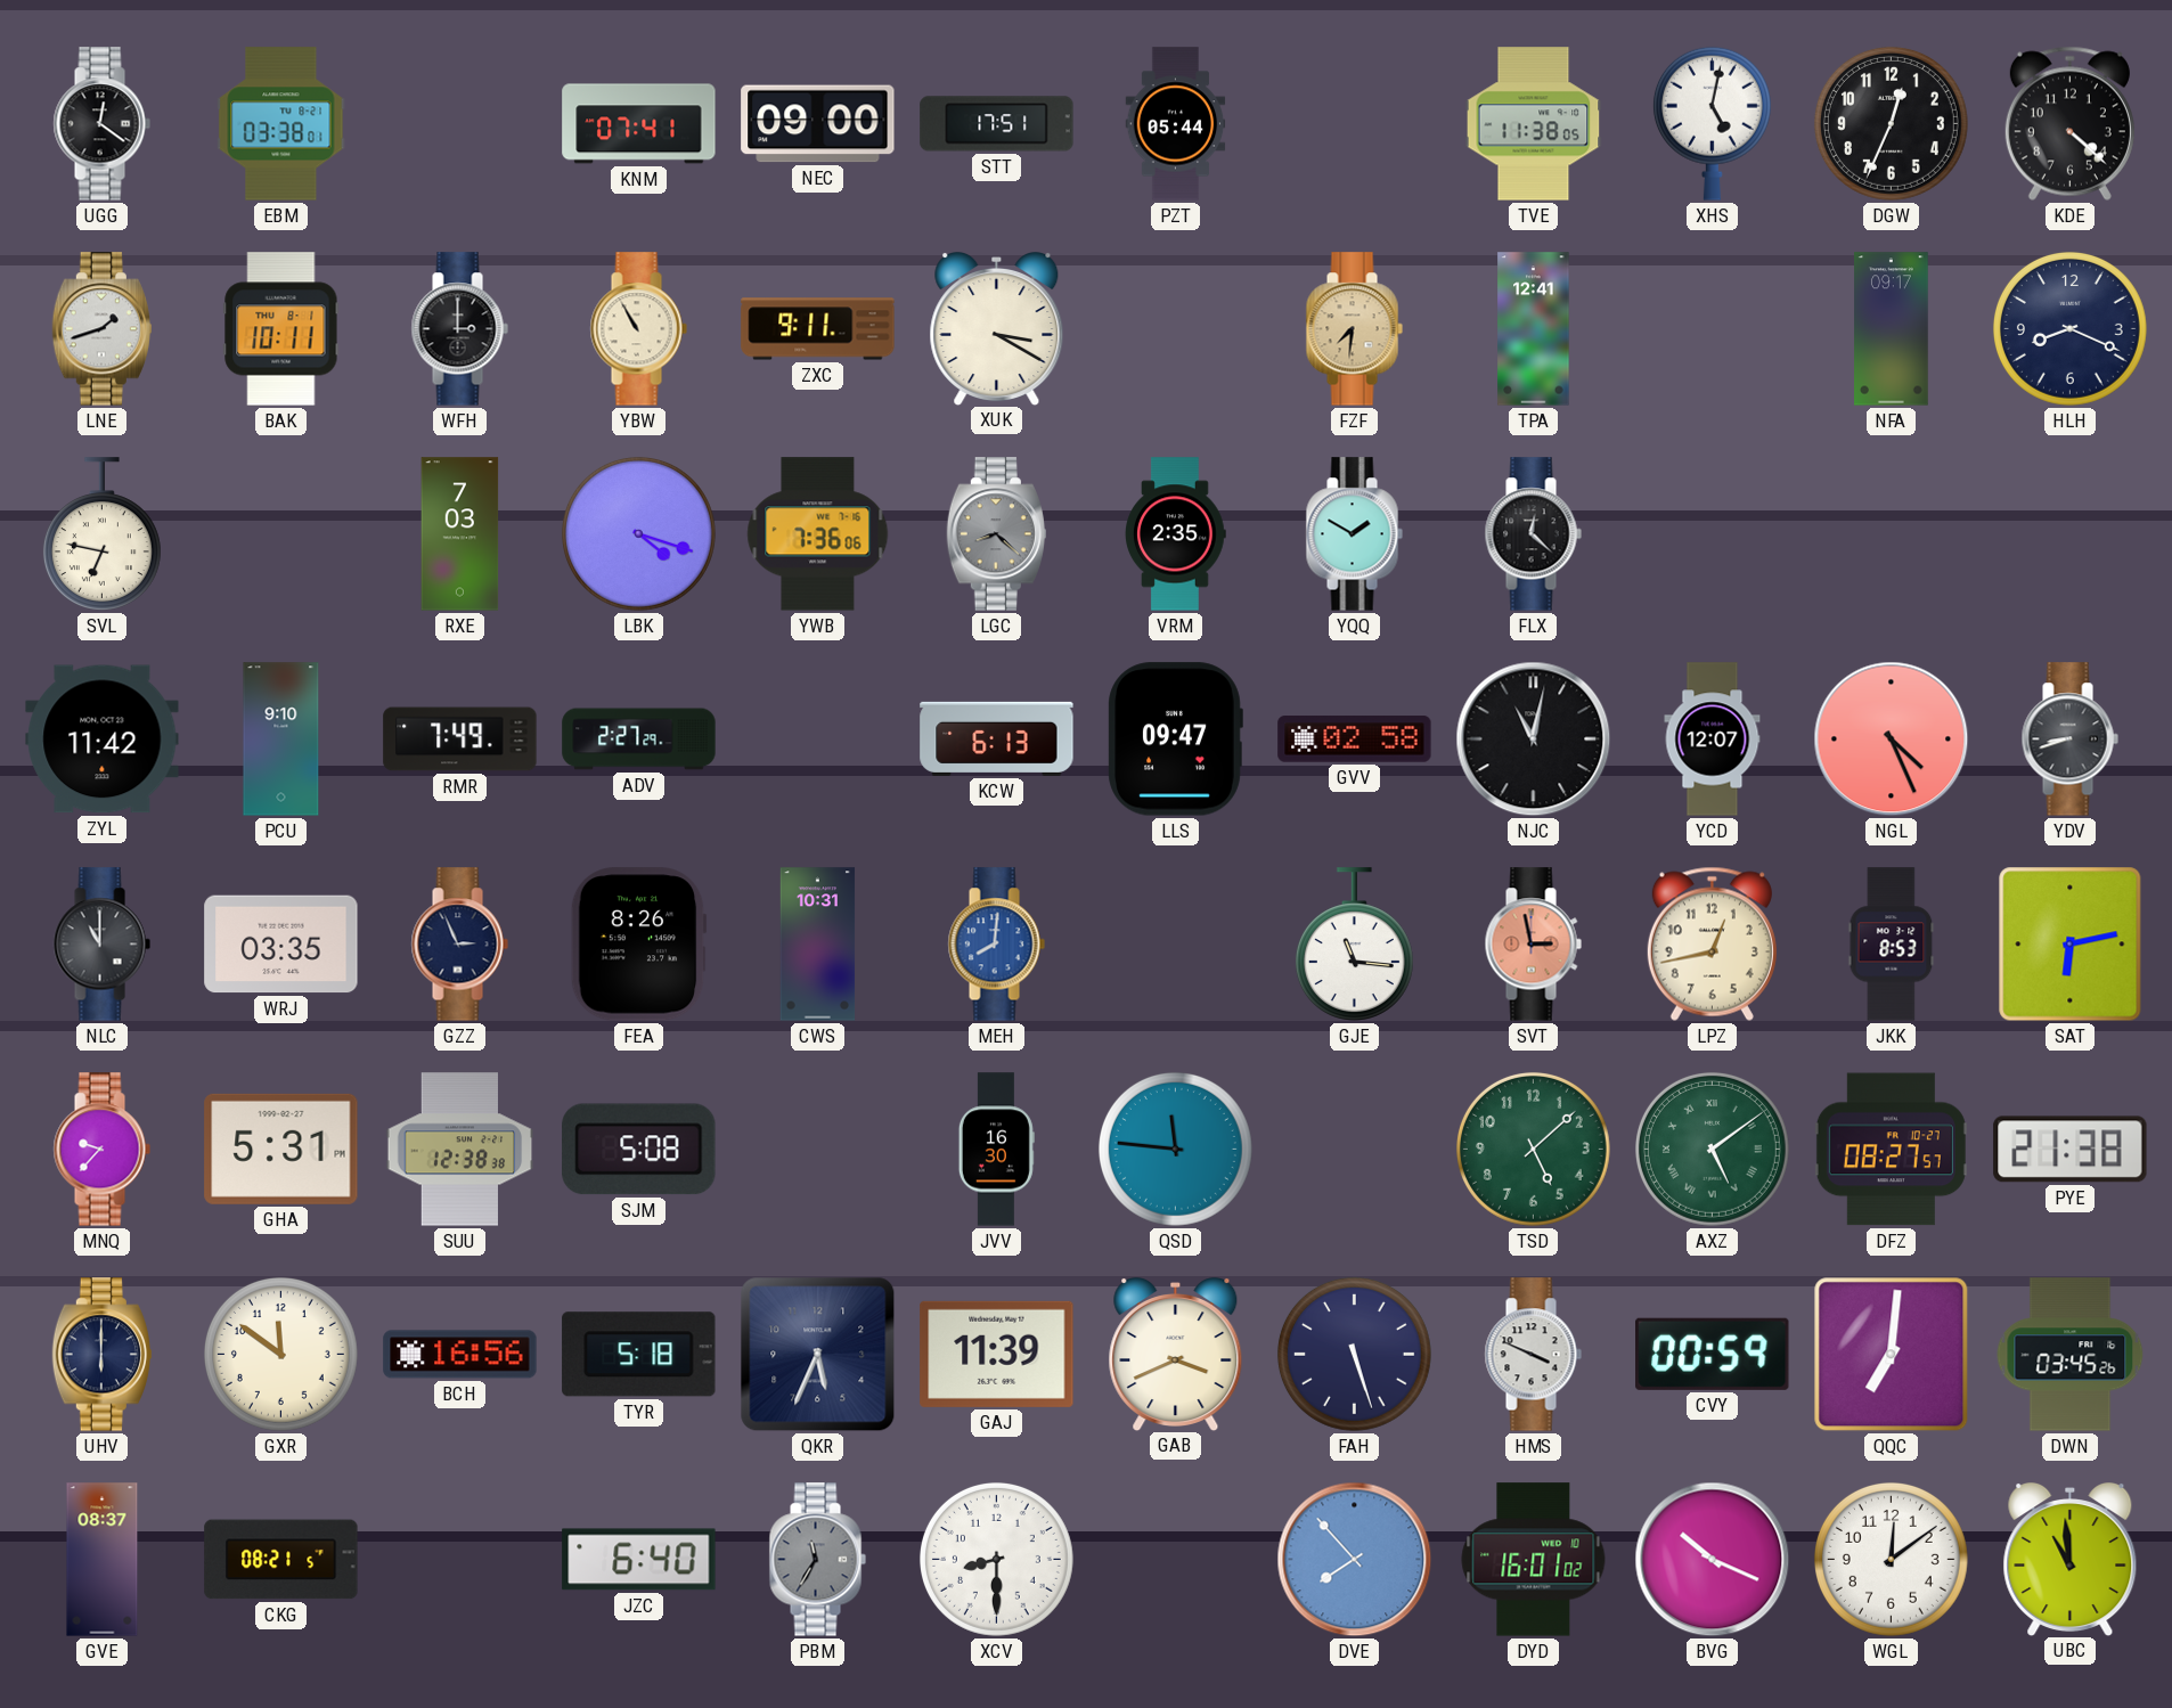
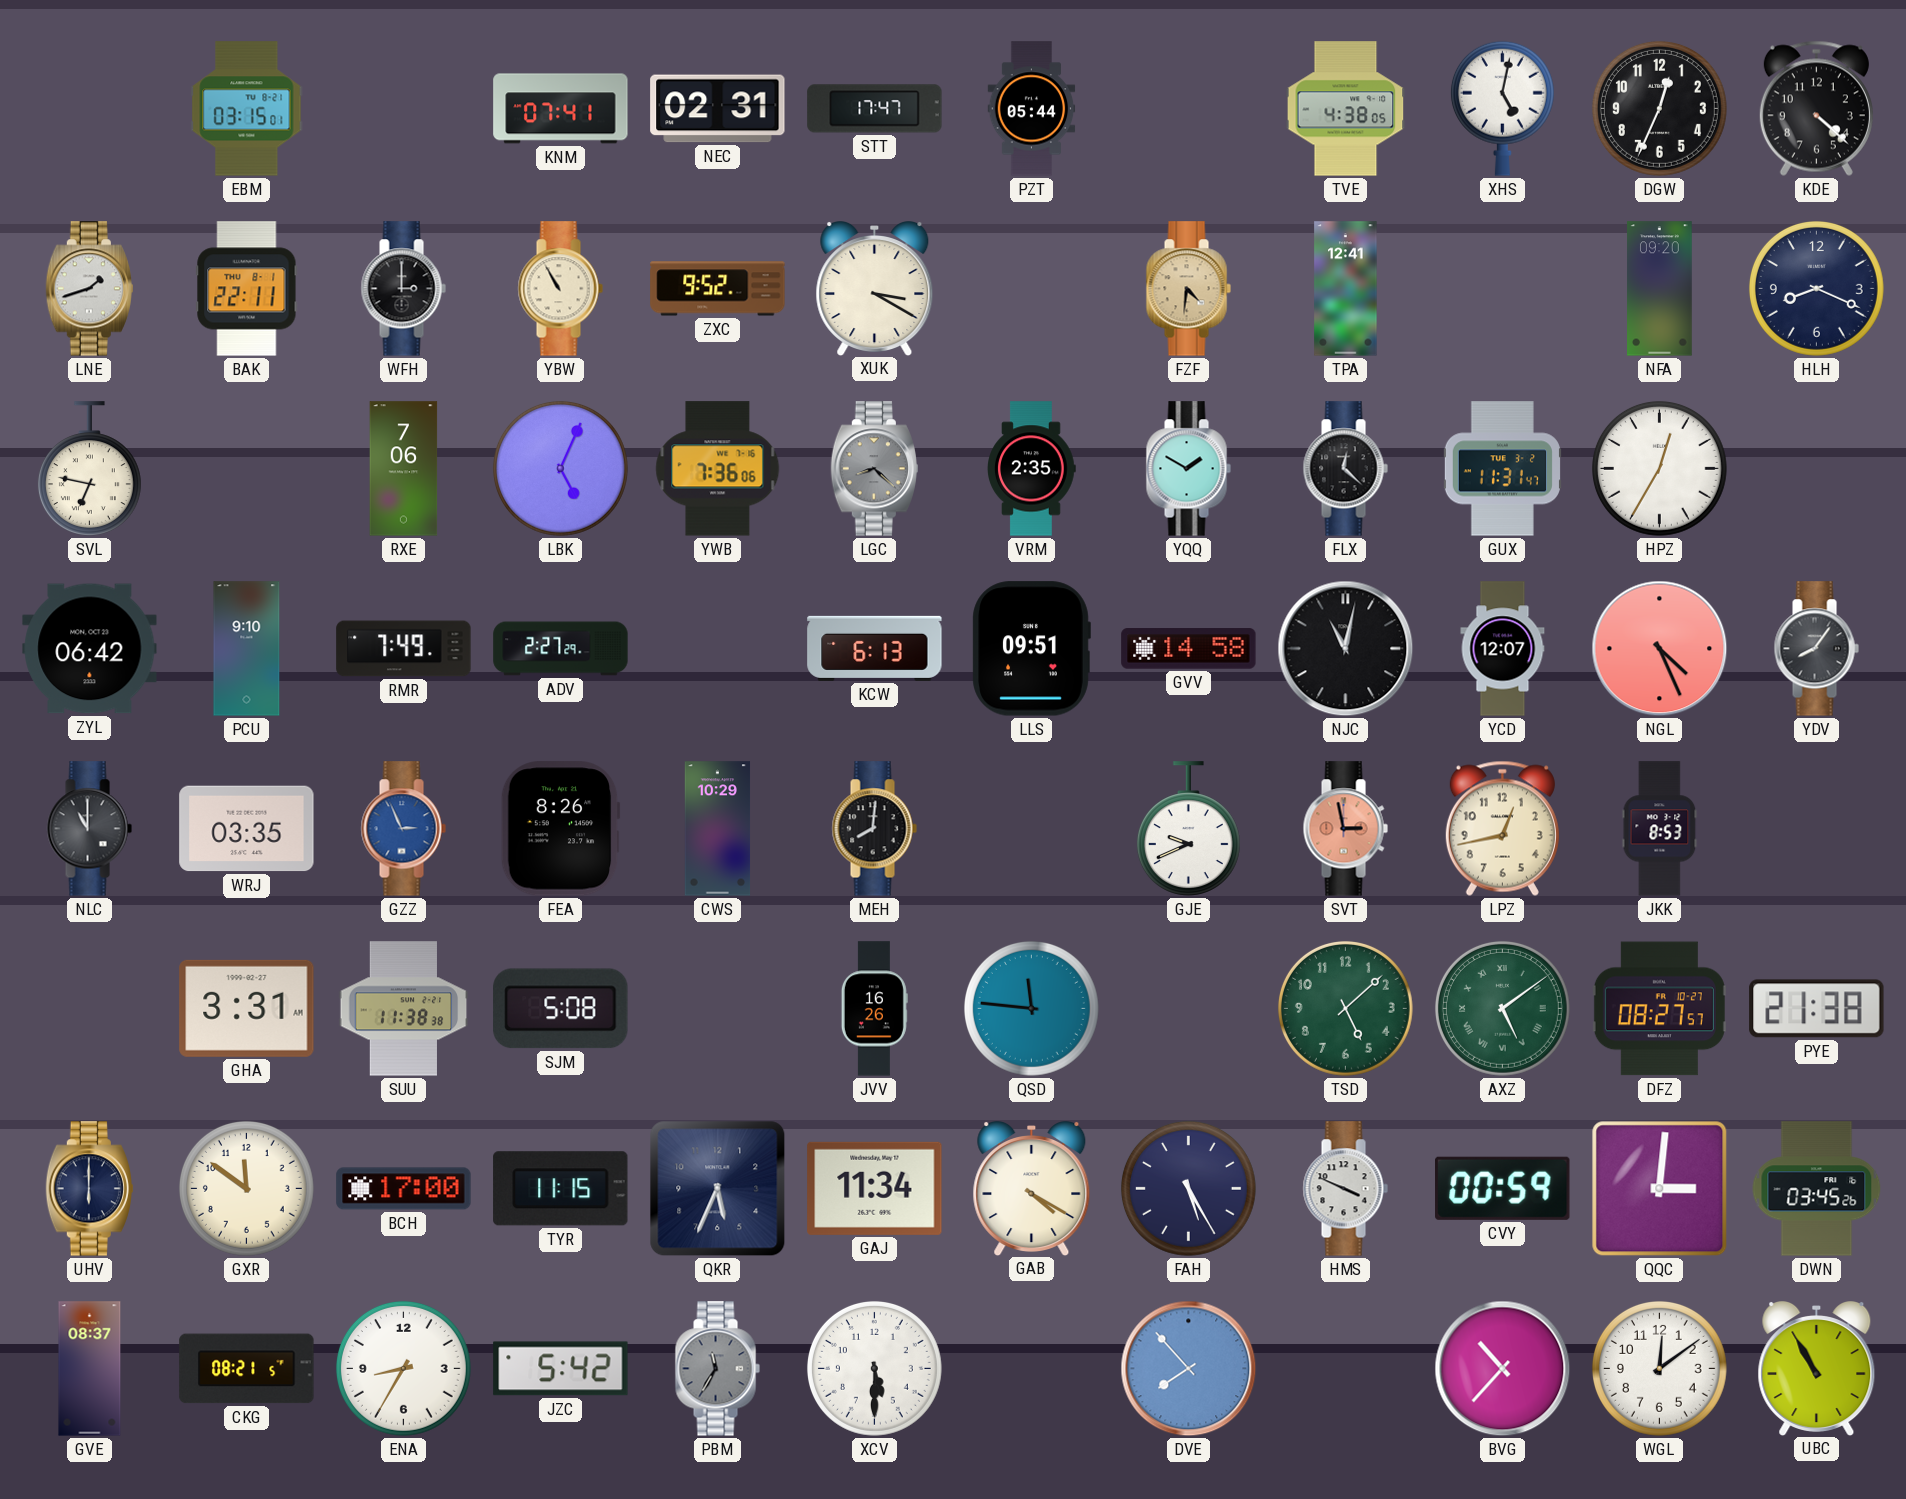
UGG: 12:21 -> none (101, 124)
EBM: 03:38 -> 03:15 (247, 109)
NEC: 09:00 -> 02:31 (718, 109)
STT: 17:51 -> 17:47 (875, 109)
TVE: 11:38 -> 4:38 (1346, 109)
BAK: 10:11 -> 22:11 (247, 289)
ZXC: 9:11 -> 9:52 (718, 289)
FZF: 7:31 -> 4:31 (1188, 289)
NFA: 09:17 -> 09:20 (1660, 289)
RXE: 7:03 -> 7:06 (404, 469)
LBK: 4:18 -> 5:04 (560, 468)
GUX: none -> 11:31 (1502, 469)
HPZ: none -> 12:35 (1659, 468)
ZYL: 11:42 -> 06:42 (90, 649)
LLS: 09:47 -> 09:51 (1031, 649)
GVV: 02:58 -> 14:58 (1189, 649)
YDV: 8:42 -> 8:06 (1816, 649)
GZZ dial: navy -> blue (403, 829)
CWS: 10:31 -> 10:29 (718, 829)
MEH dial: blue -> black (874, 829)
GJE: 11:16 -> 9:41 (1188, 829)
SAT: 6:13 -> none (2071, 945)
MNQ: 9:37 -> none (101, 1150)
GHA: 5:31 -> 3:31 (247, 1008)
SUU: 12:38 -> 11:38 (404, 1009)
JVV: 16:30 -> 16:26 (874, 1009)
BCH: 16:56 -> 17:00 (404, 1189)
TYR: 5:18 -> 11:15 (561, 1189)
GAJ: 11:39 -> 11:34 (875, 1188)
GAB: 3:41 -> 4:20 (1032, 1189)
FAH: 5:27 -> 5:25 (1188, 1188)
QQC: 7:01 -> 3:01 (1660, 1189)
ENA: none -> 8:35 (403, 1368)
JZC: 6:40 -> 5:42 (561, 1369)
XCV: 8:30 -> 5:30 (874, 1368)
DYD: 16:01 -> none (1534, 1560)
BVG: 10:19 -> 10:37 (1503, 1369)
UBC: 10:59 -> 10:55 (1817, 1369)
